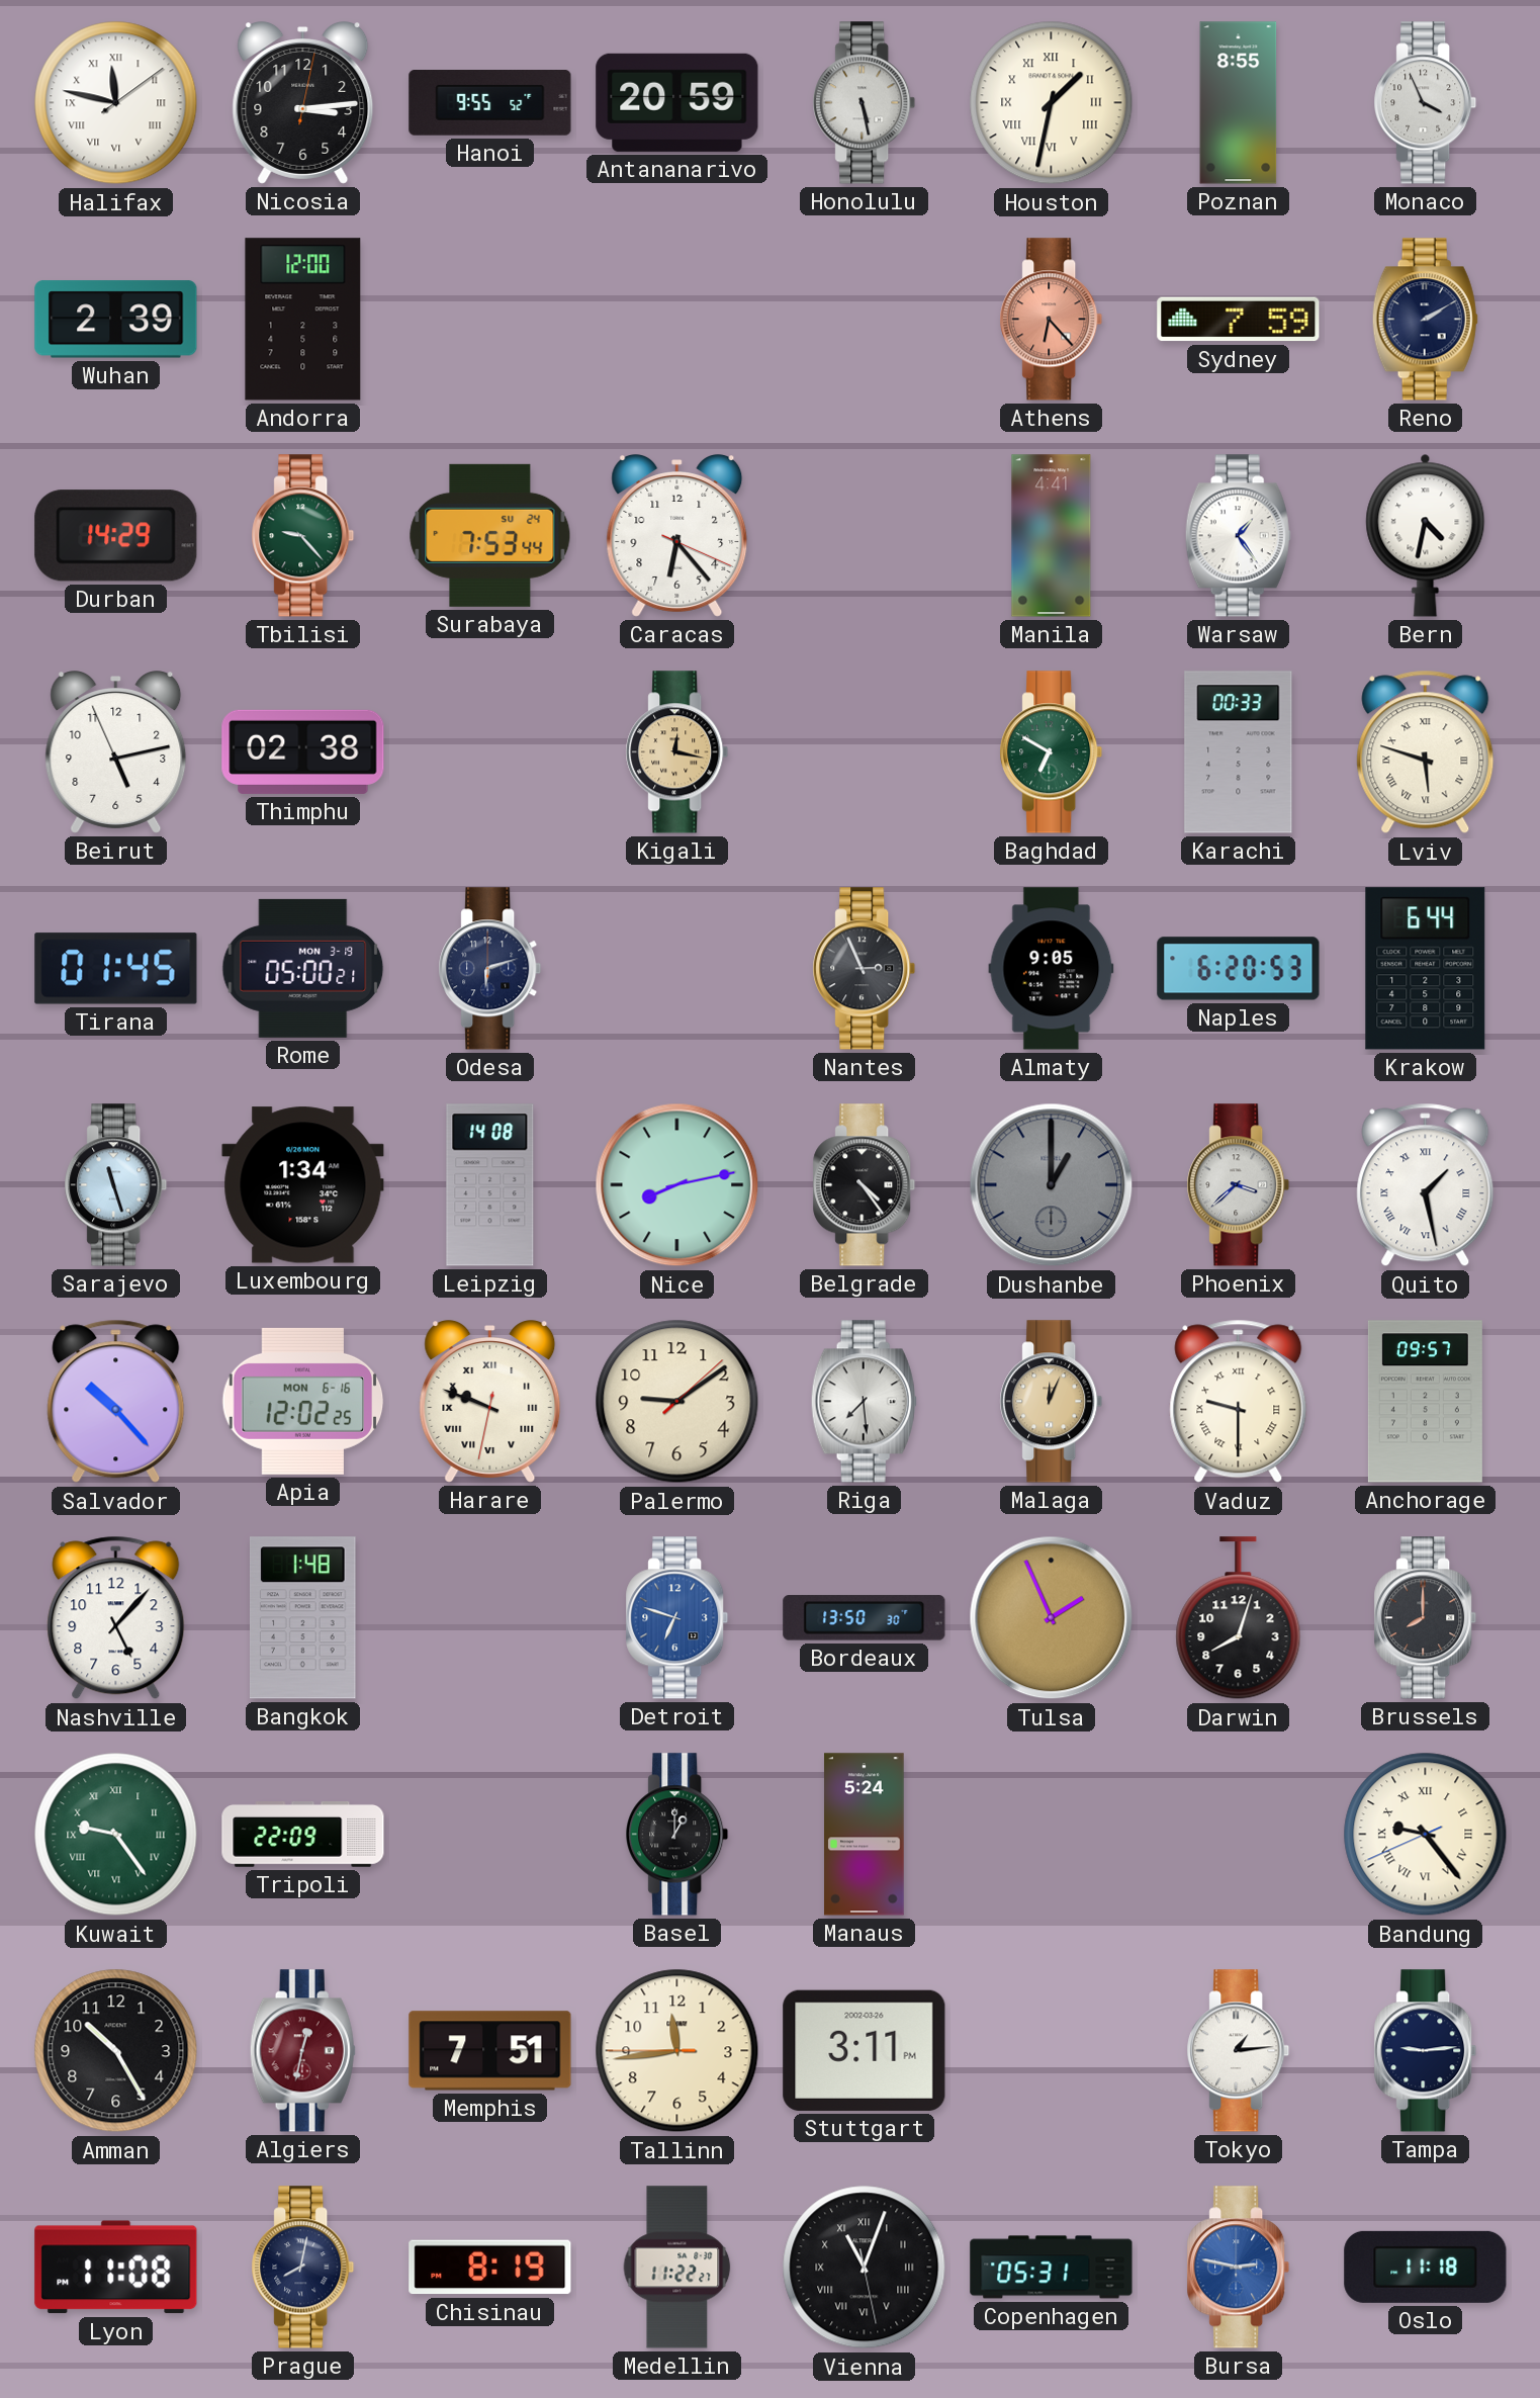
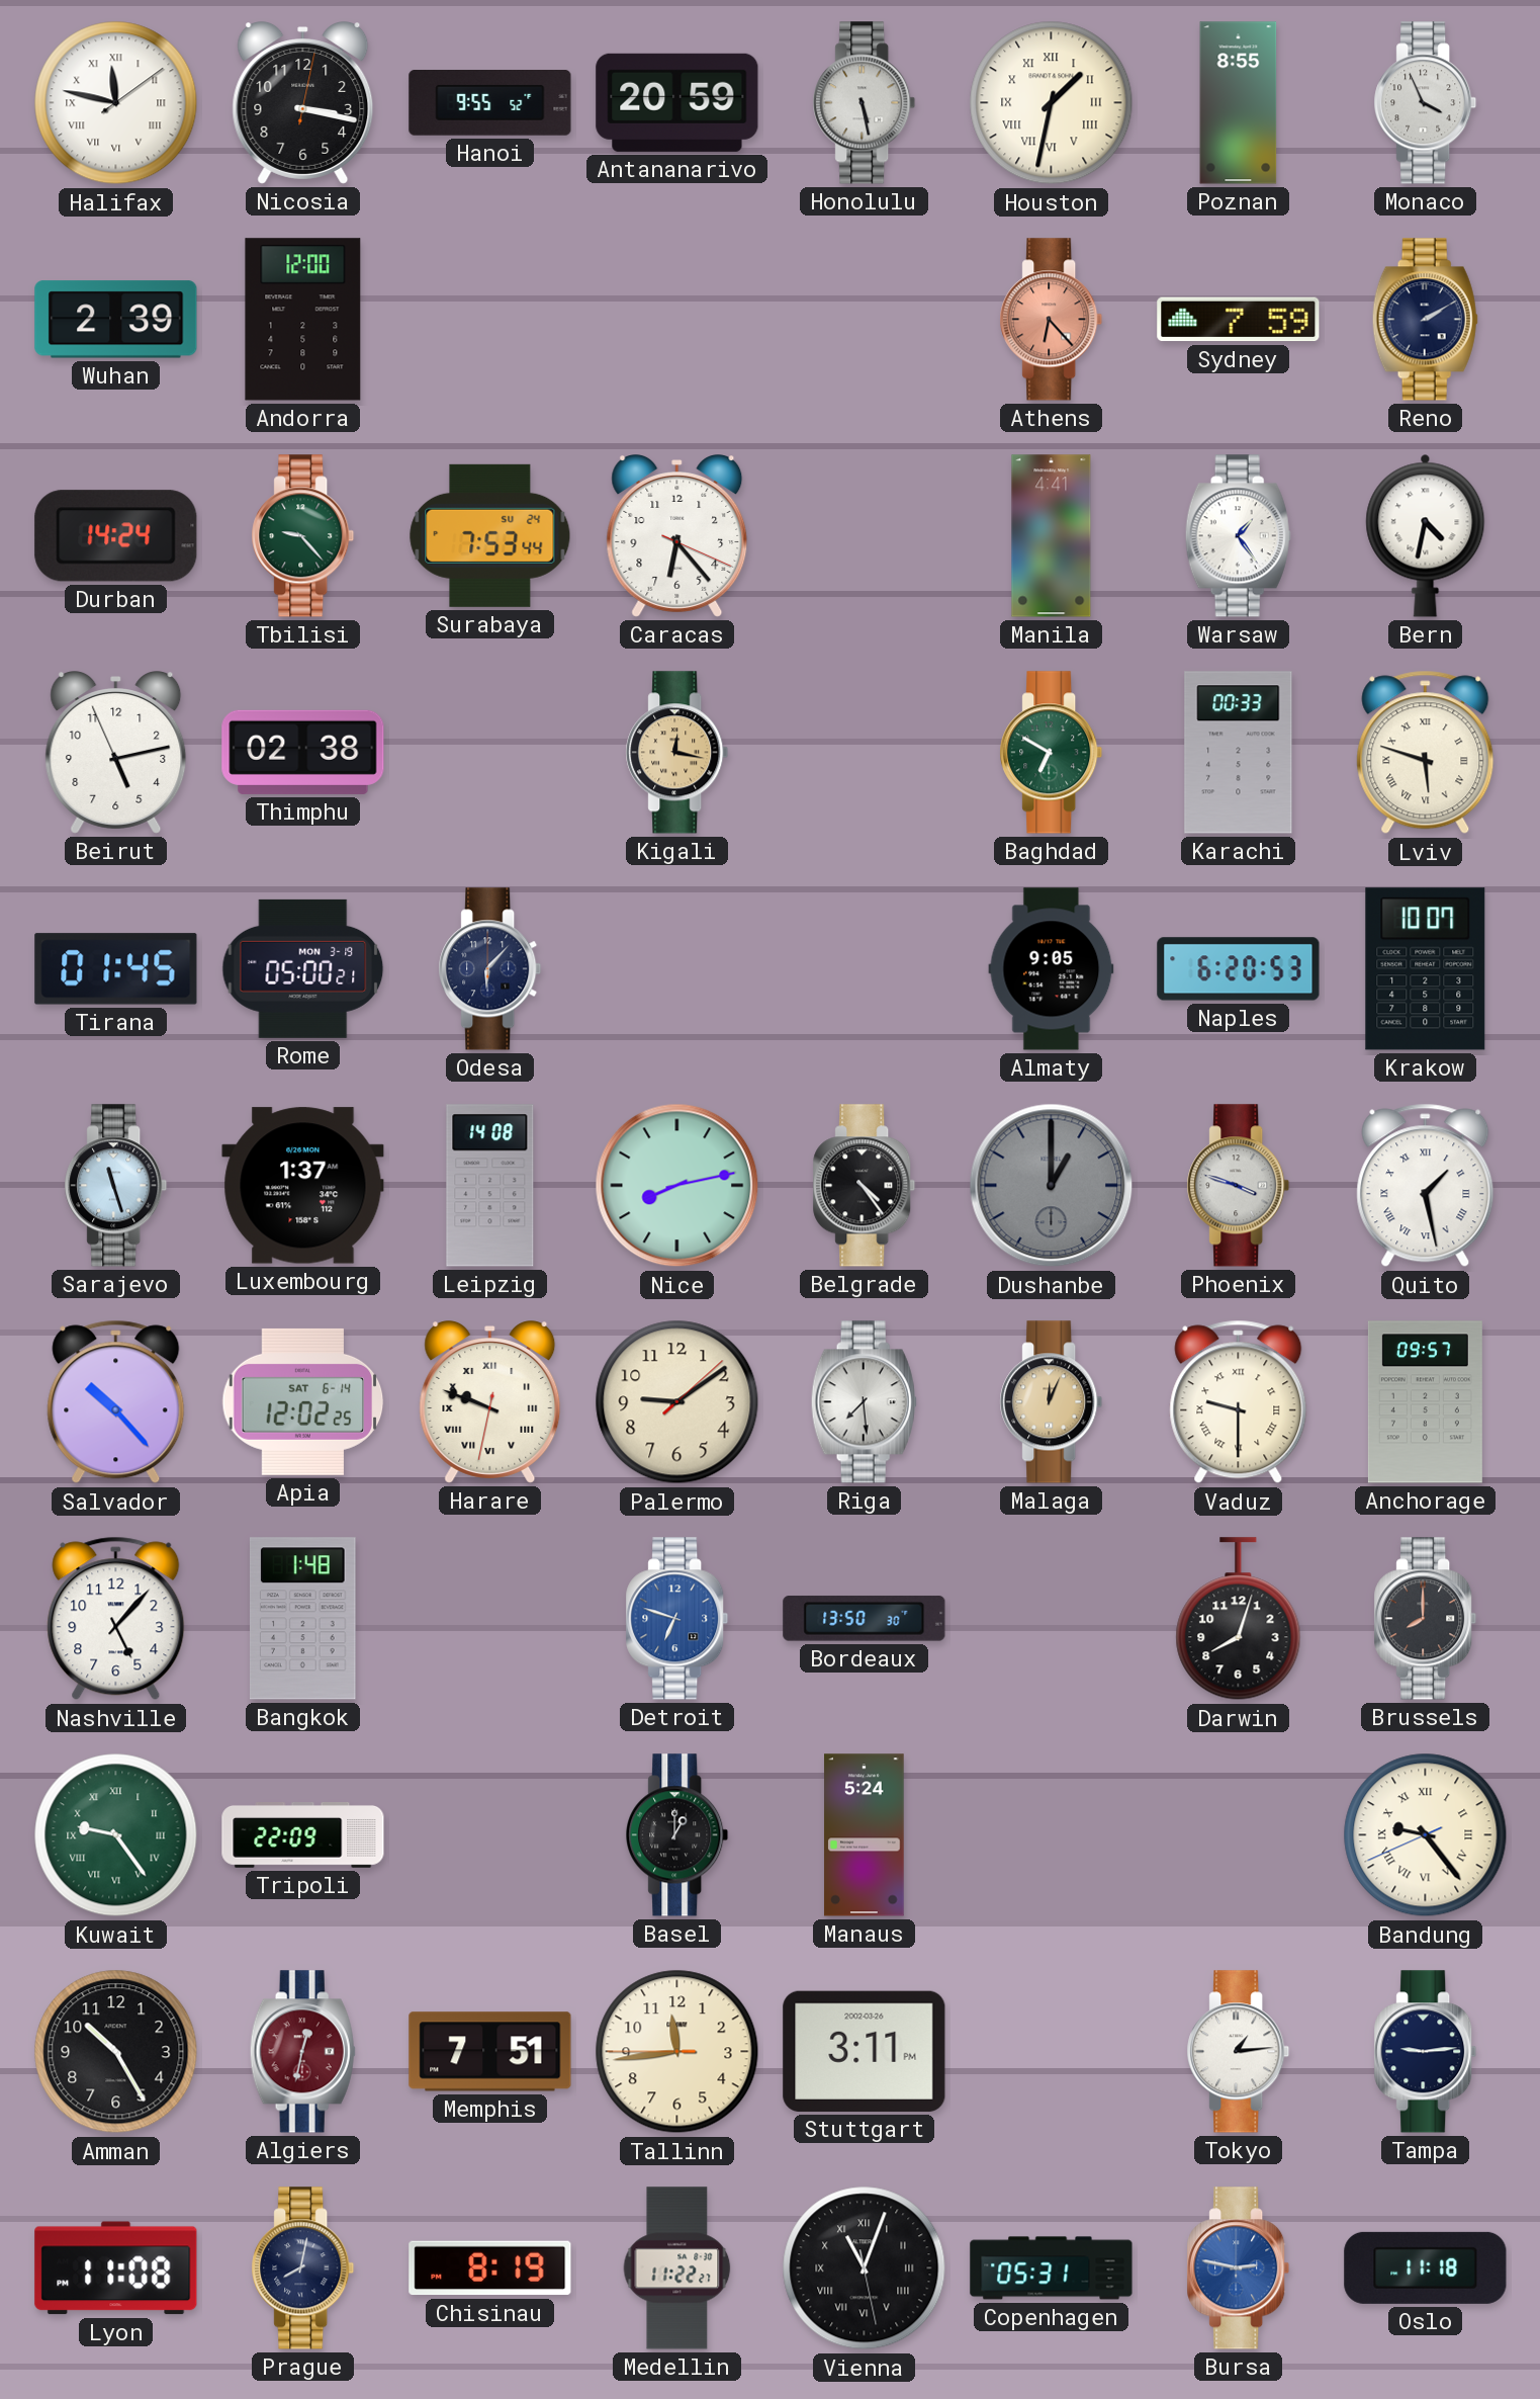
Nicosia: 3:14 -> 3:17 (303, 103)
Durban: 14:29 -> 14:24 (116, 536)
Odesa: 6:12 -> 6:07 (490, 969)
Nantes: 2:56 -> none (865, 969)
Krakow: 6:44 -> 10:07 (1426, 969)
Luxembourg: 1:34 -> 1:37 (303, 1186)
Phoenix: 3:38 -> 3:48 (1239, 1186)
Apia date: MON 6-16 -> SAT 6-14 (303, 1401)
Tulsa: 1:56 -> none (1052, 1618)
